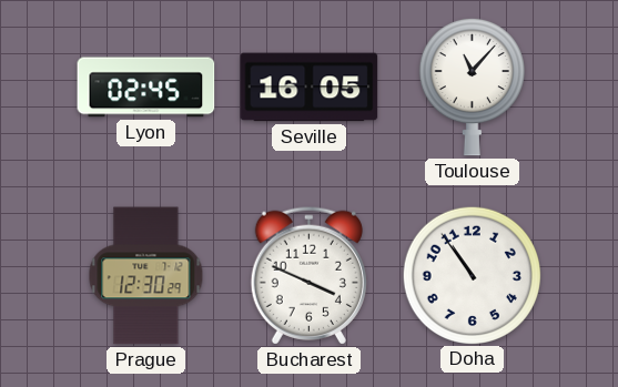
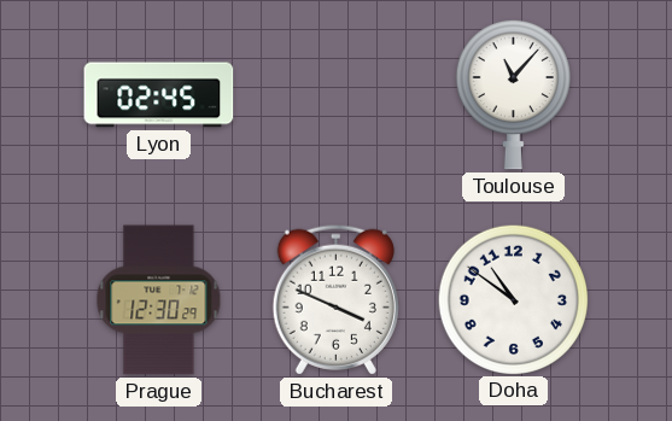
Seville: 16:05 -> none (310, 88)
Doha: 10:54 -> 10:51 (513, 299)
